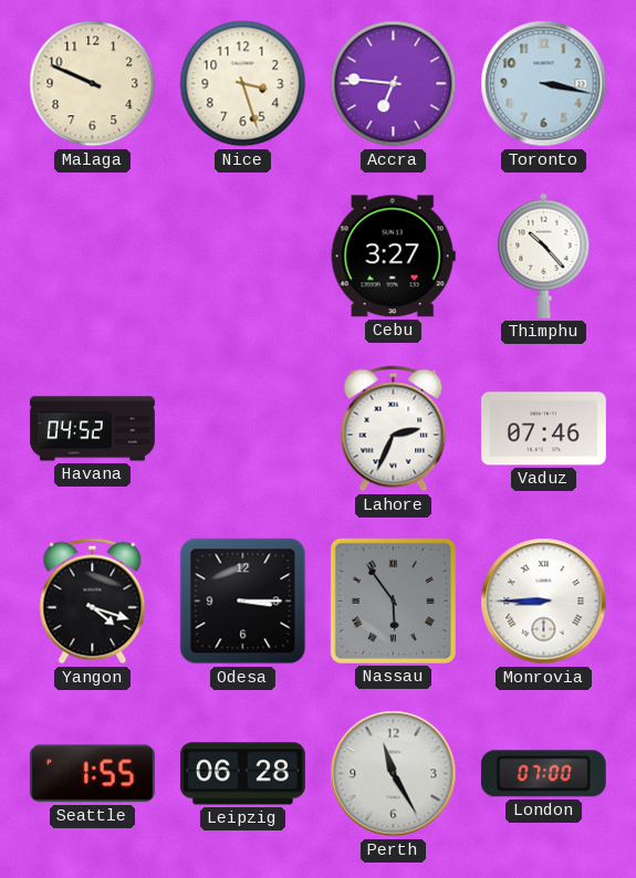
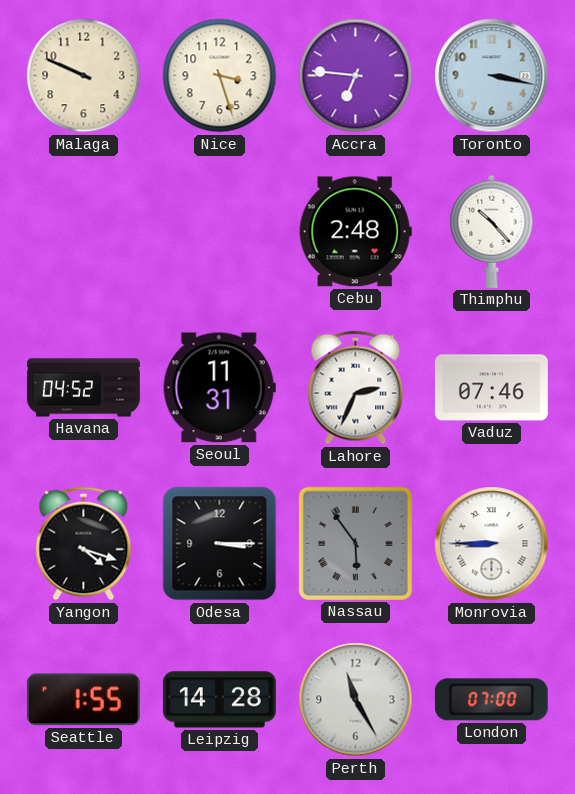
Cebu: 3:27 -> 2:48 (355, 232)
Seoul: none -> 11:31 (219, 388)
Leipzig: 06:28 -> 14:28 (219, 700)
